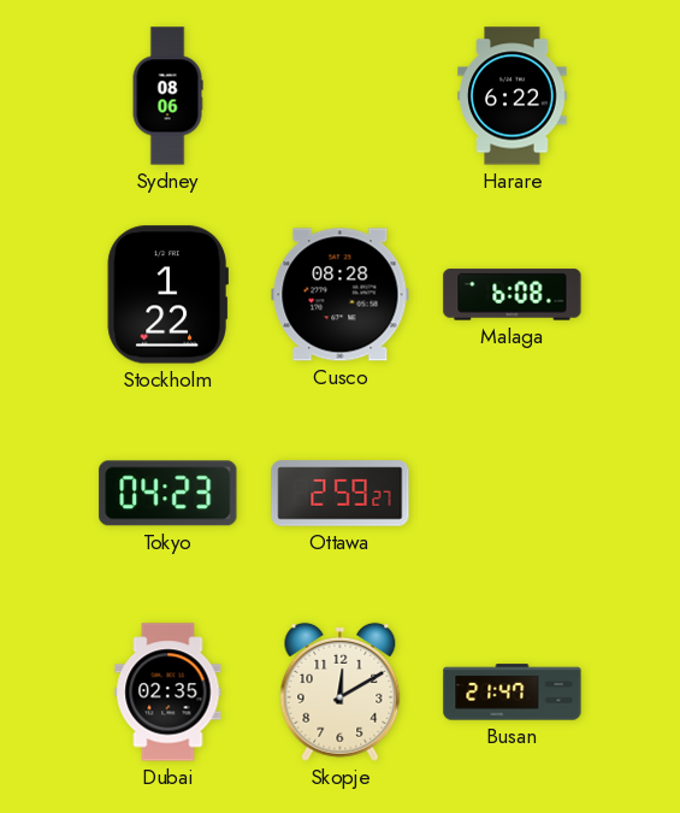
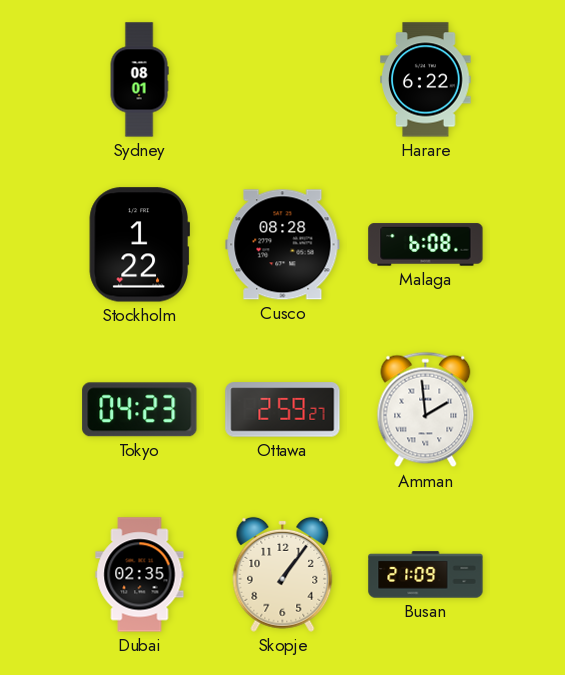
Sydney: 08:06 -> 08:01 (139, 80)
Amman: none -> 1:59 (426, 410)
Skopje: 12:10 -> 1:06 (283, 574)
Busan: 21:47 -> 21:09 (426, 575)
